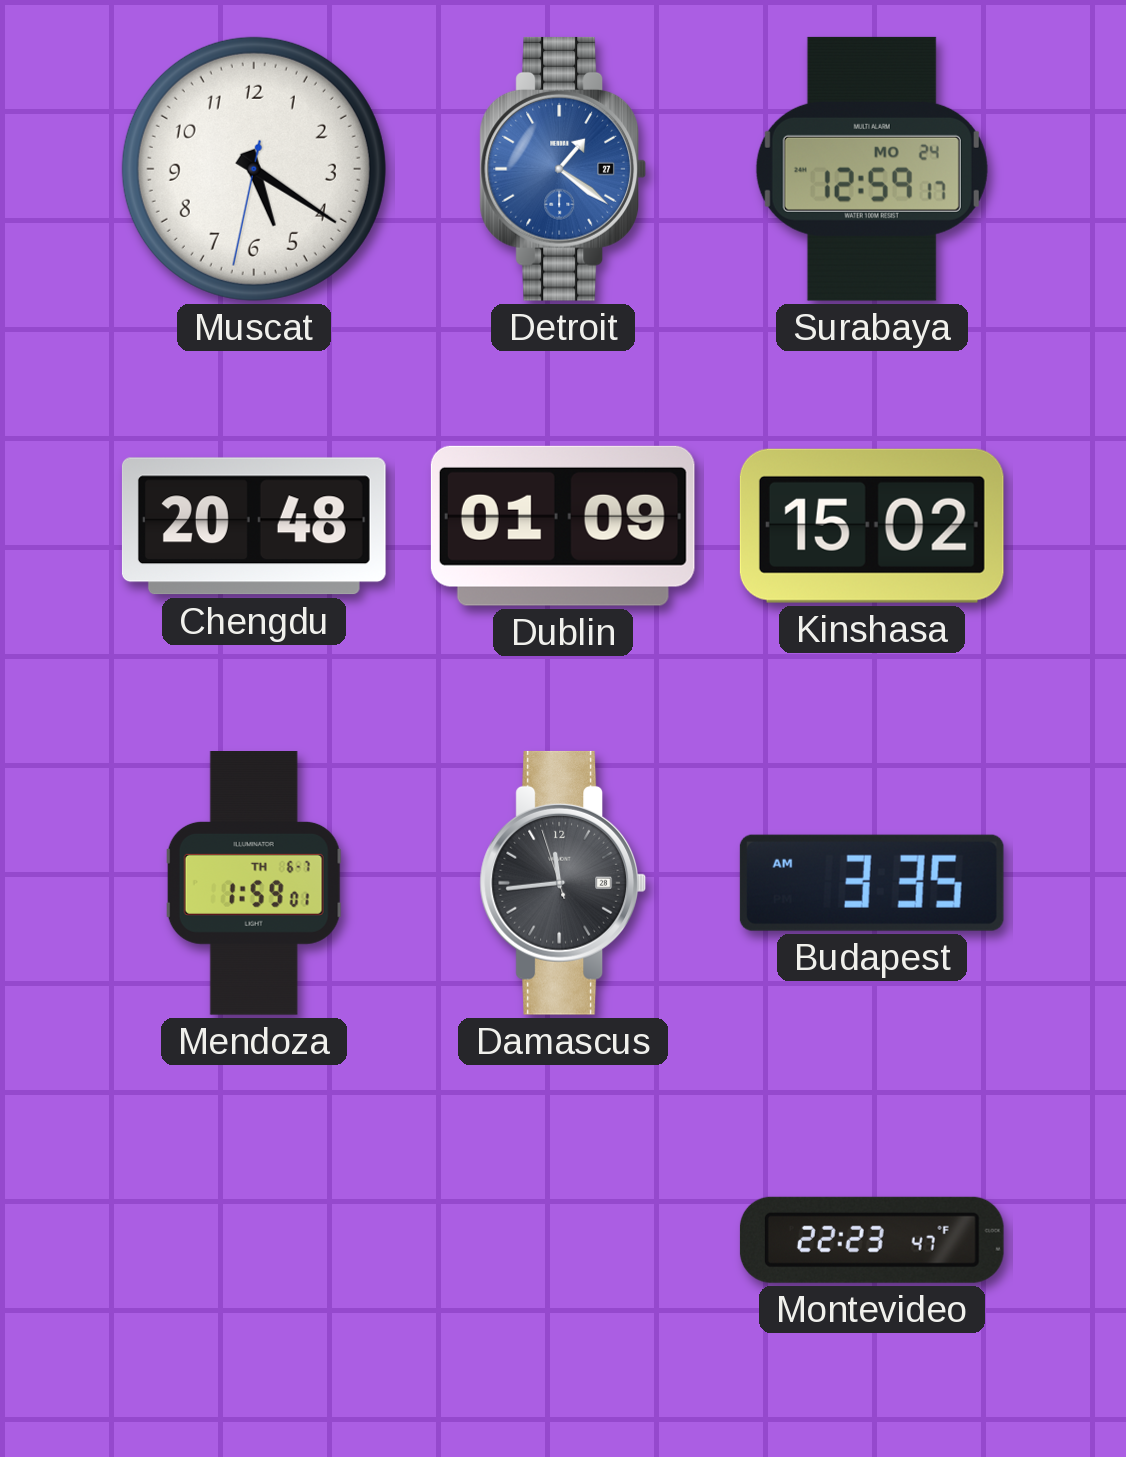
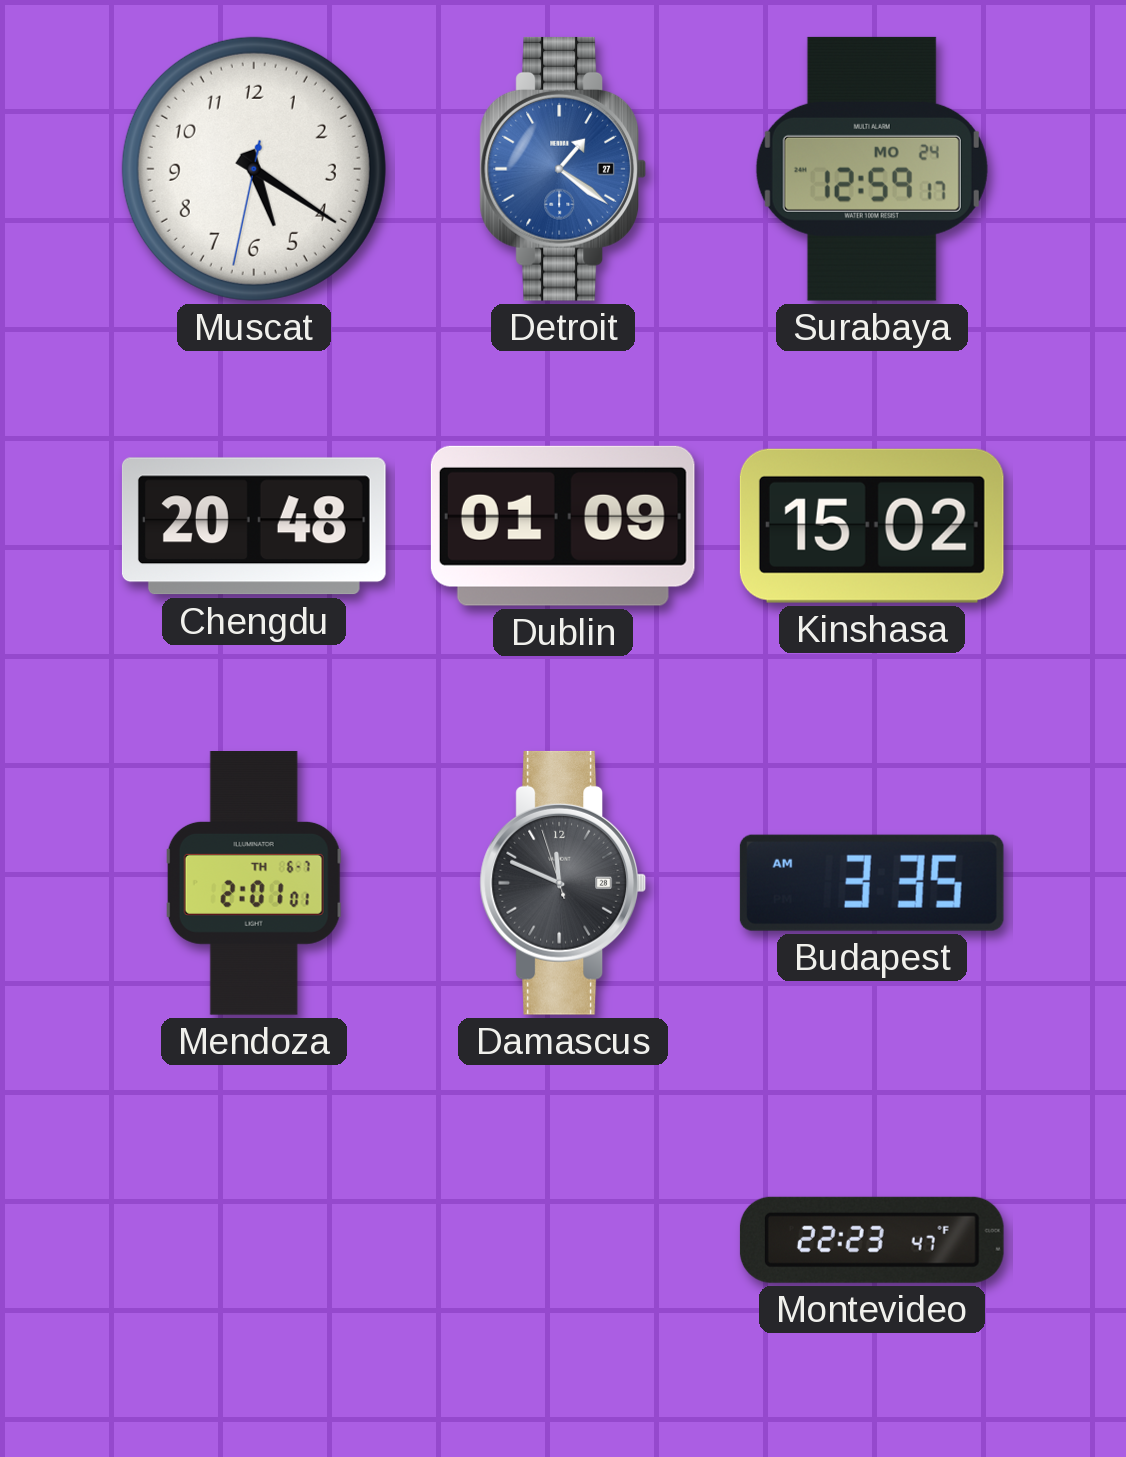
Mendoza: 1:59 -> 2:01 (254, 884)
Damascus: 11:43 -> 11:48 (562, 883)
